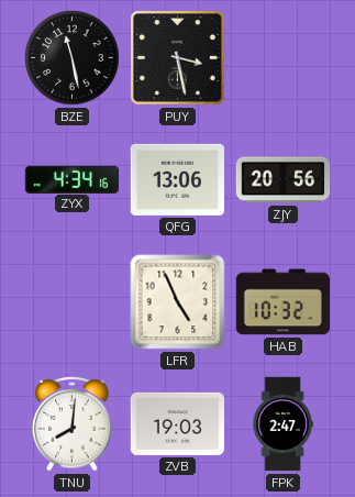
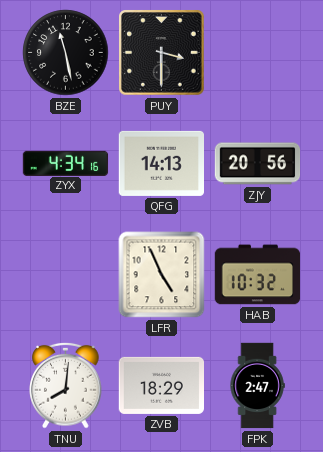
PUY: 3:28 -> 3:30 (162, 53)
QFG: 13:06 -> 14:13 (161, 163)
ZVB: 19:03 -> 18:29 (161, 385)
